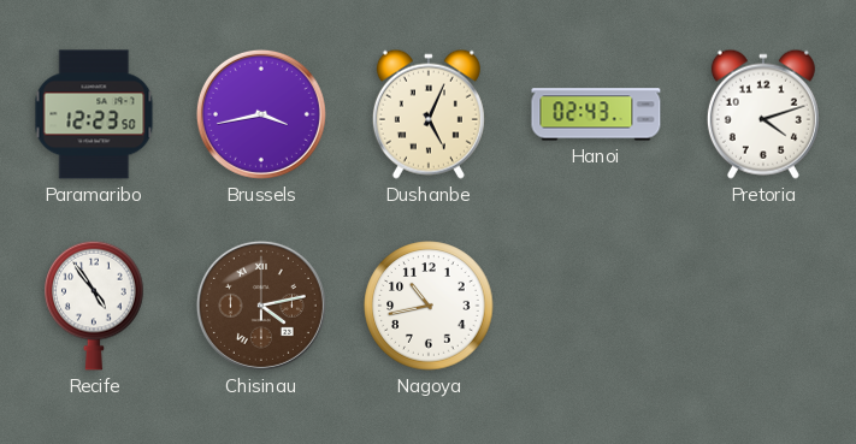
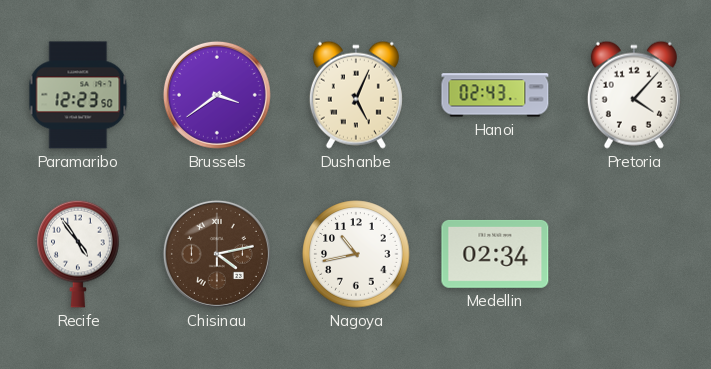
Brussels: 3:43 -> 3:39 (217, 95)
Pretoria: 4:12 -> 4:07 (634, 95)
Medellin: none -> 02:34 (495, 254)
